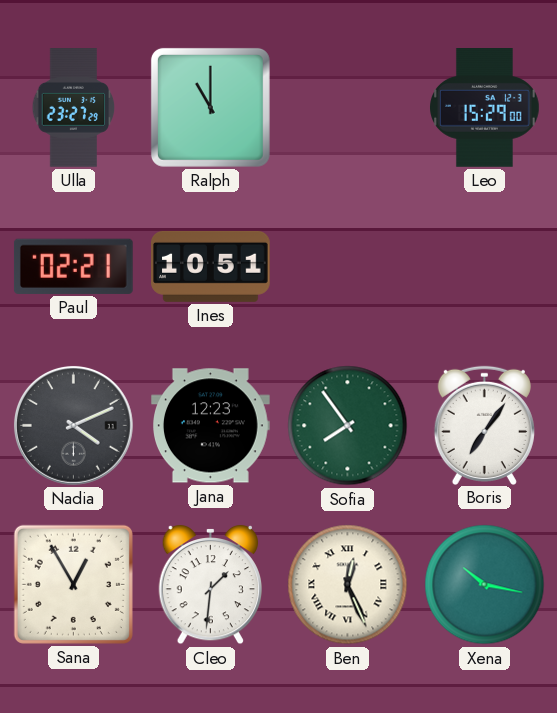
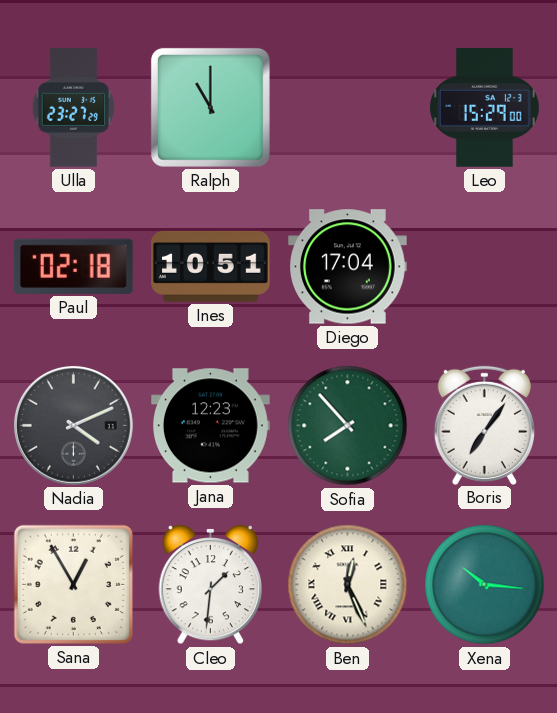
Paul: 02:21 -> 02:18 (73, 266)
Diego: none -> 17:04 (348, 267)
Sofia: 7:54 -> 7:53 (348, 426)
Xena: 10:17 -> 10:16 (485, 585)
